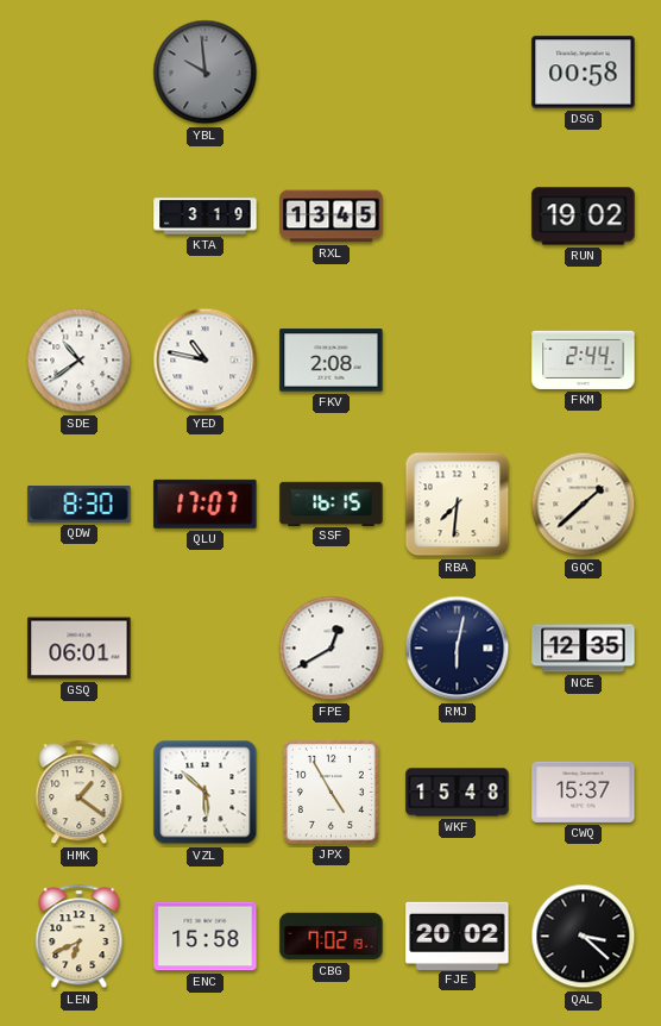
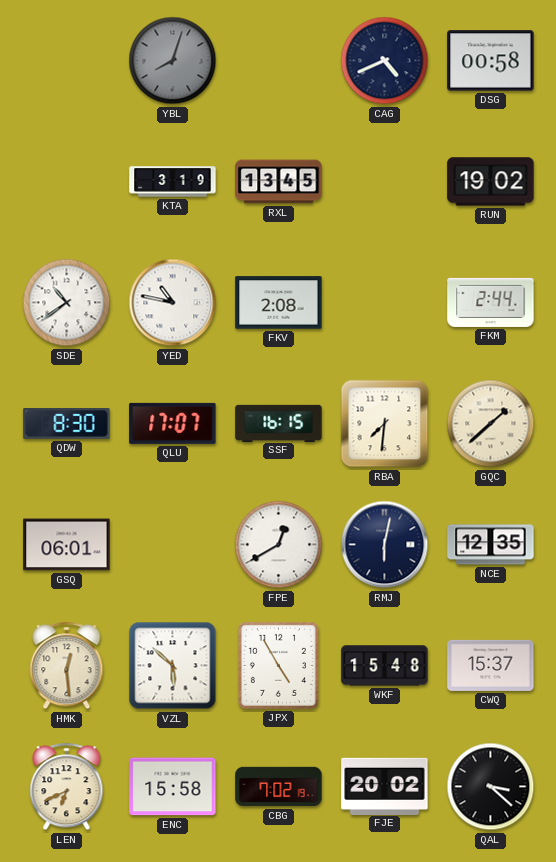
YBL: 9:59 -> 8:03 (173, 61)
CAG: none -> 4:41 (385, 61)
HMK: 1:21 -> 12:29 (67, 666)
